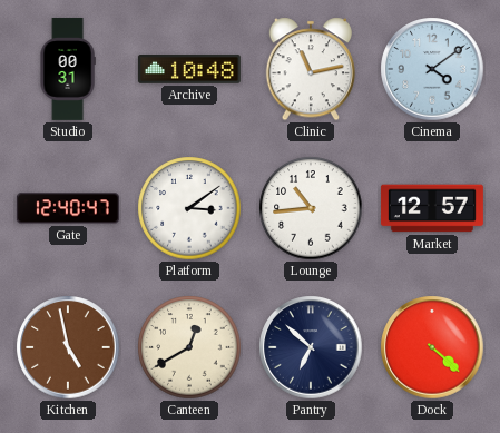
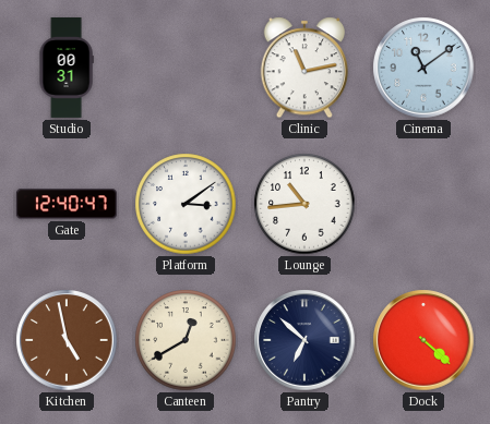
Archive: 10:48 -> none (189, 70)
Cinema: 4:09 -> 11:09 (423, 68)
Market: 12:57 -> none (432, 208)
